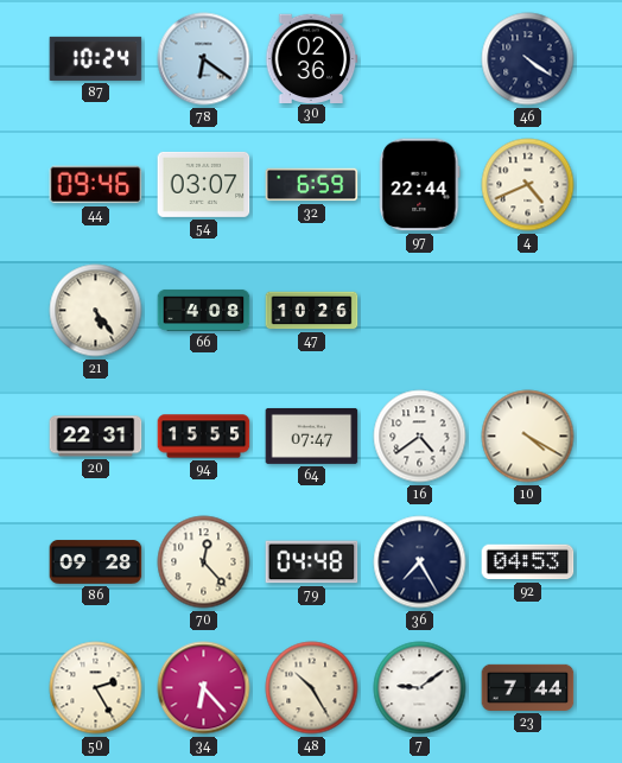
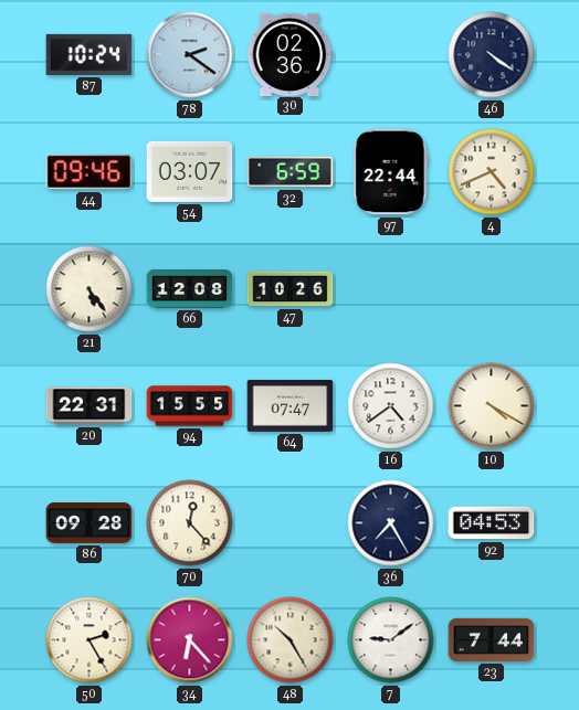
78: 6:21 -> 2:21 (190, 55)
66: 4:08 -> 12:08 (190, 288)
79: 04:48 -> none (312, 562)
